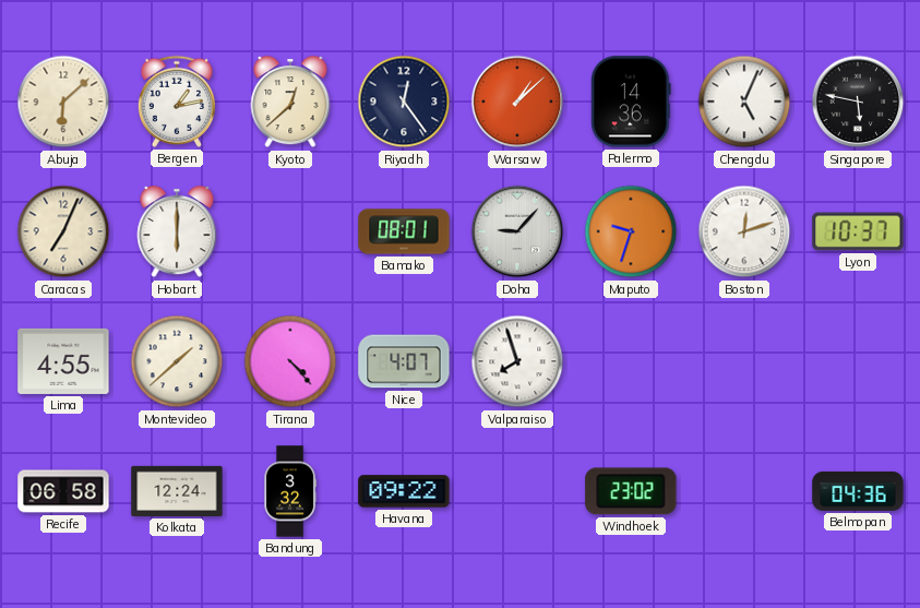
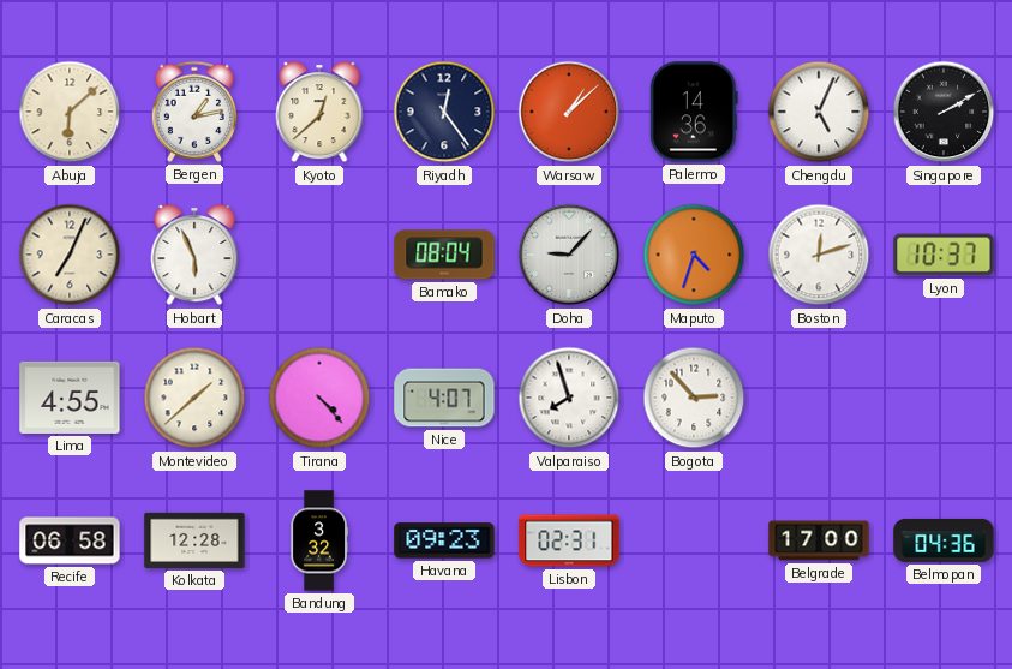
Singapore: 5:47 -> 2:10 (944, 112)
Hobart: 6:00 -> 5:56 (194, 256)
Bamako: 08:01 -> 08:04 (444, 255)
Maputo: 9:33 -> 4:33 (694, 255)
Bogota: none -> 2:53 (694, 398)
Kolkata: 12:24 -> 12:28 (194, 540)
Havana: 09:22 -> 09:23 (444, 540)
Lisbon: none -> 02:31 (569, 540)
Windhoek: 23:02 -> none (631, 491)
Belgrade: none -> 17:00 (819, 540)
